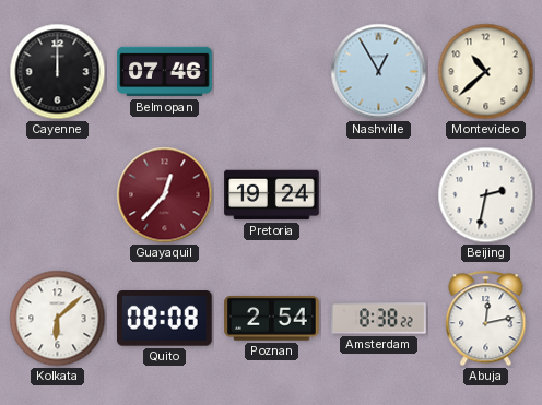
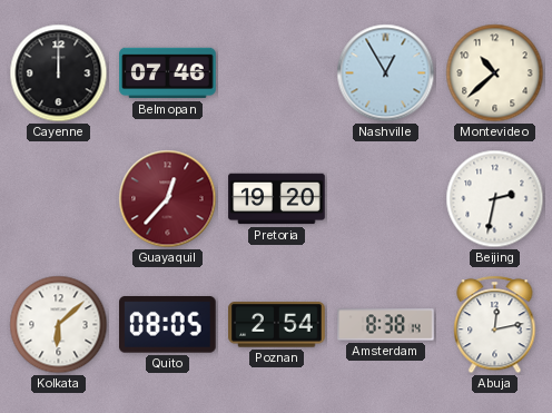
Pretoria: 19:24 -> 19:20 (277, 199)
Quito: 08:08 -> 08:05 (168, 325)
Amsterdam: 8:38:22 -> 8:38:14 (386, 325)
